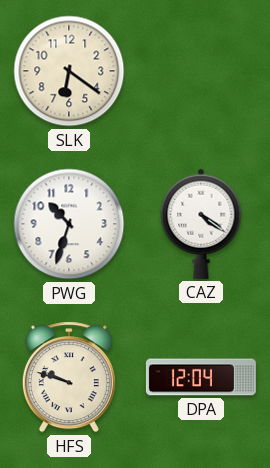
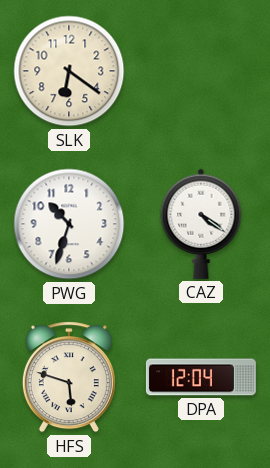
HFS: 9:48 -> 5:48 (69, 377)
